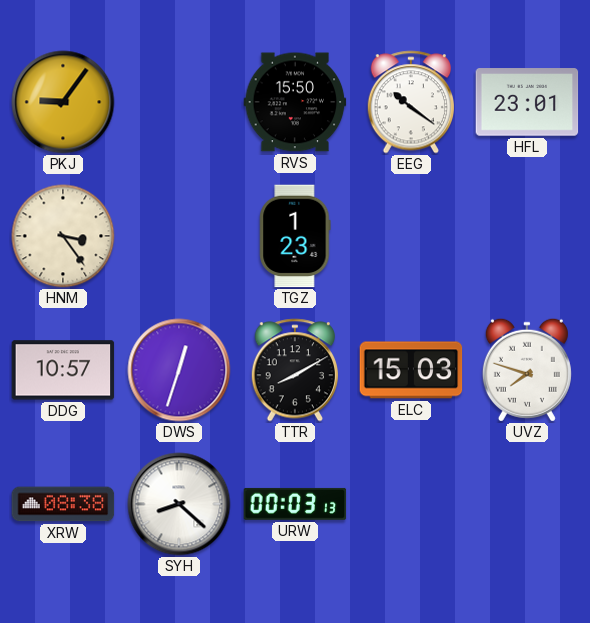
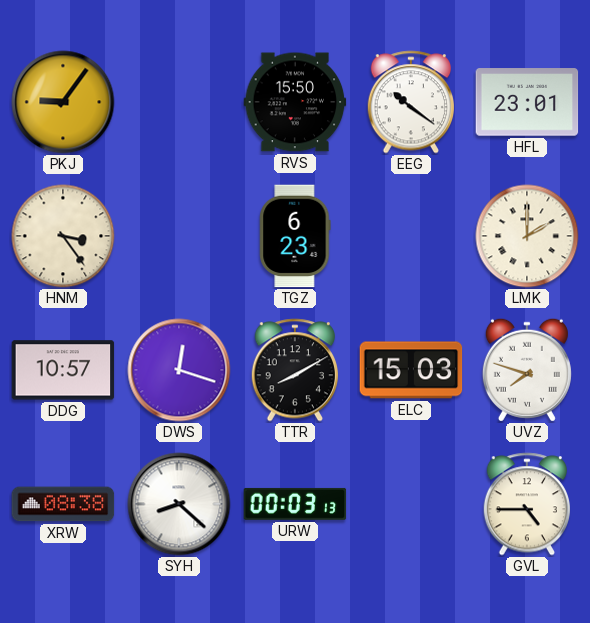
TGZ: 1:23 -> 6:23 (295, 236)
LMK: none -> 2:00 (527, 236)
DWS: 12:33 -> 12:18 (179, 370)
GVL: none -> 4:45 (526, 504)
